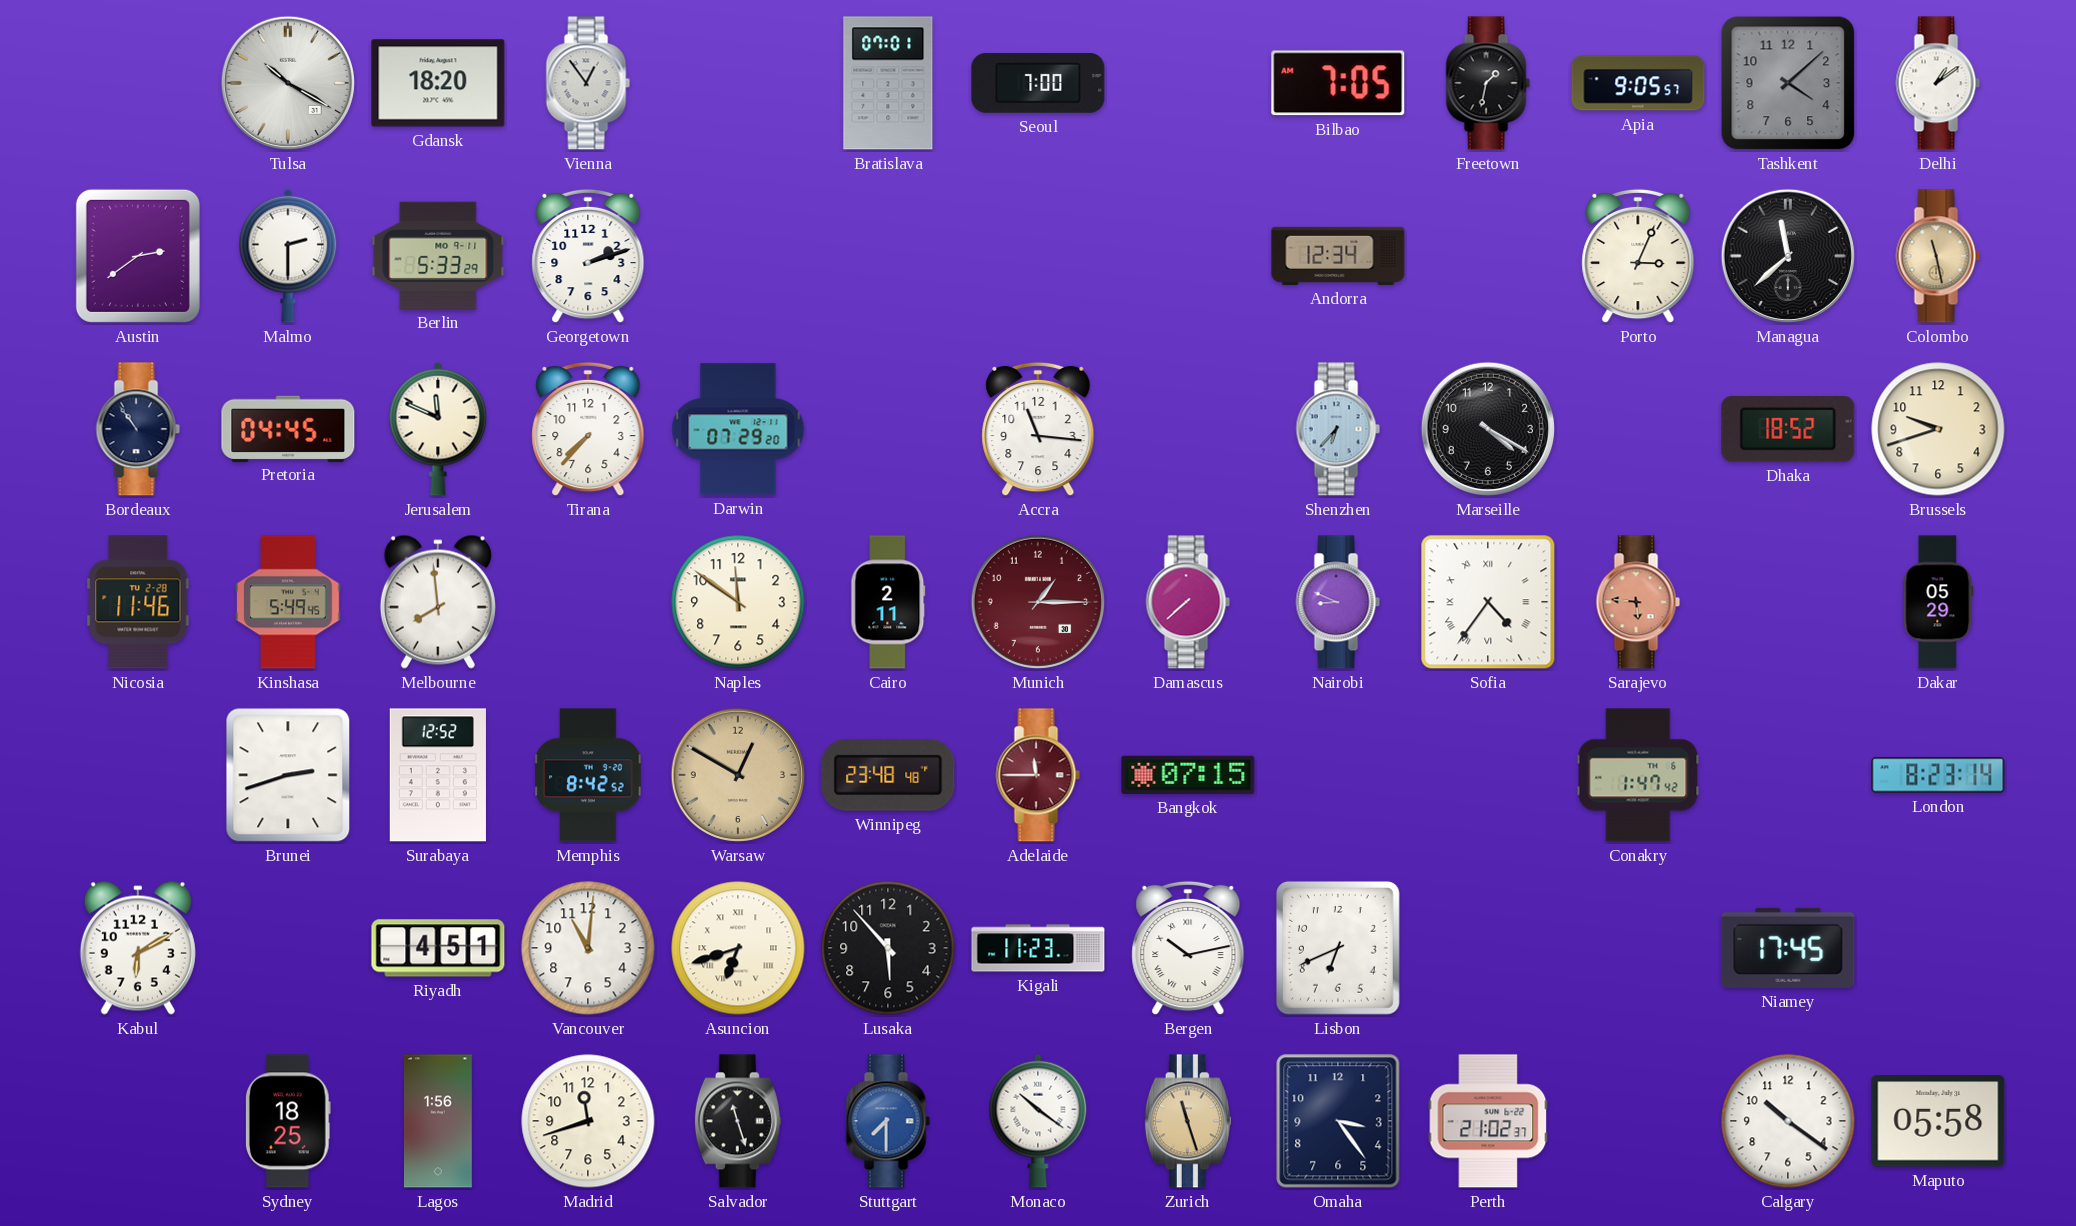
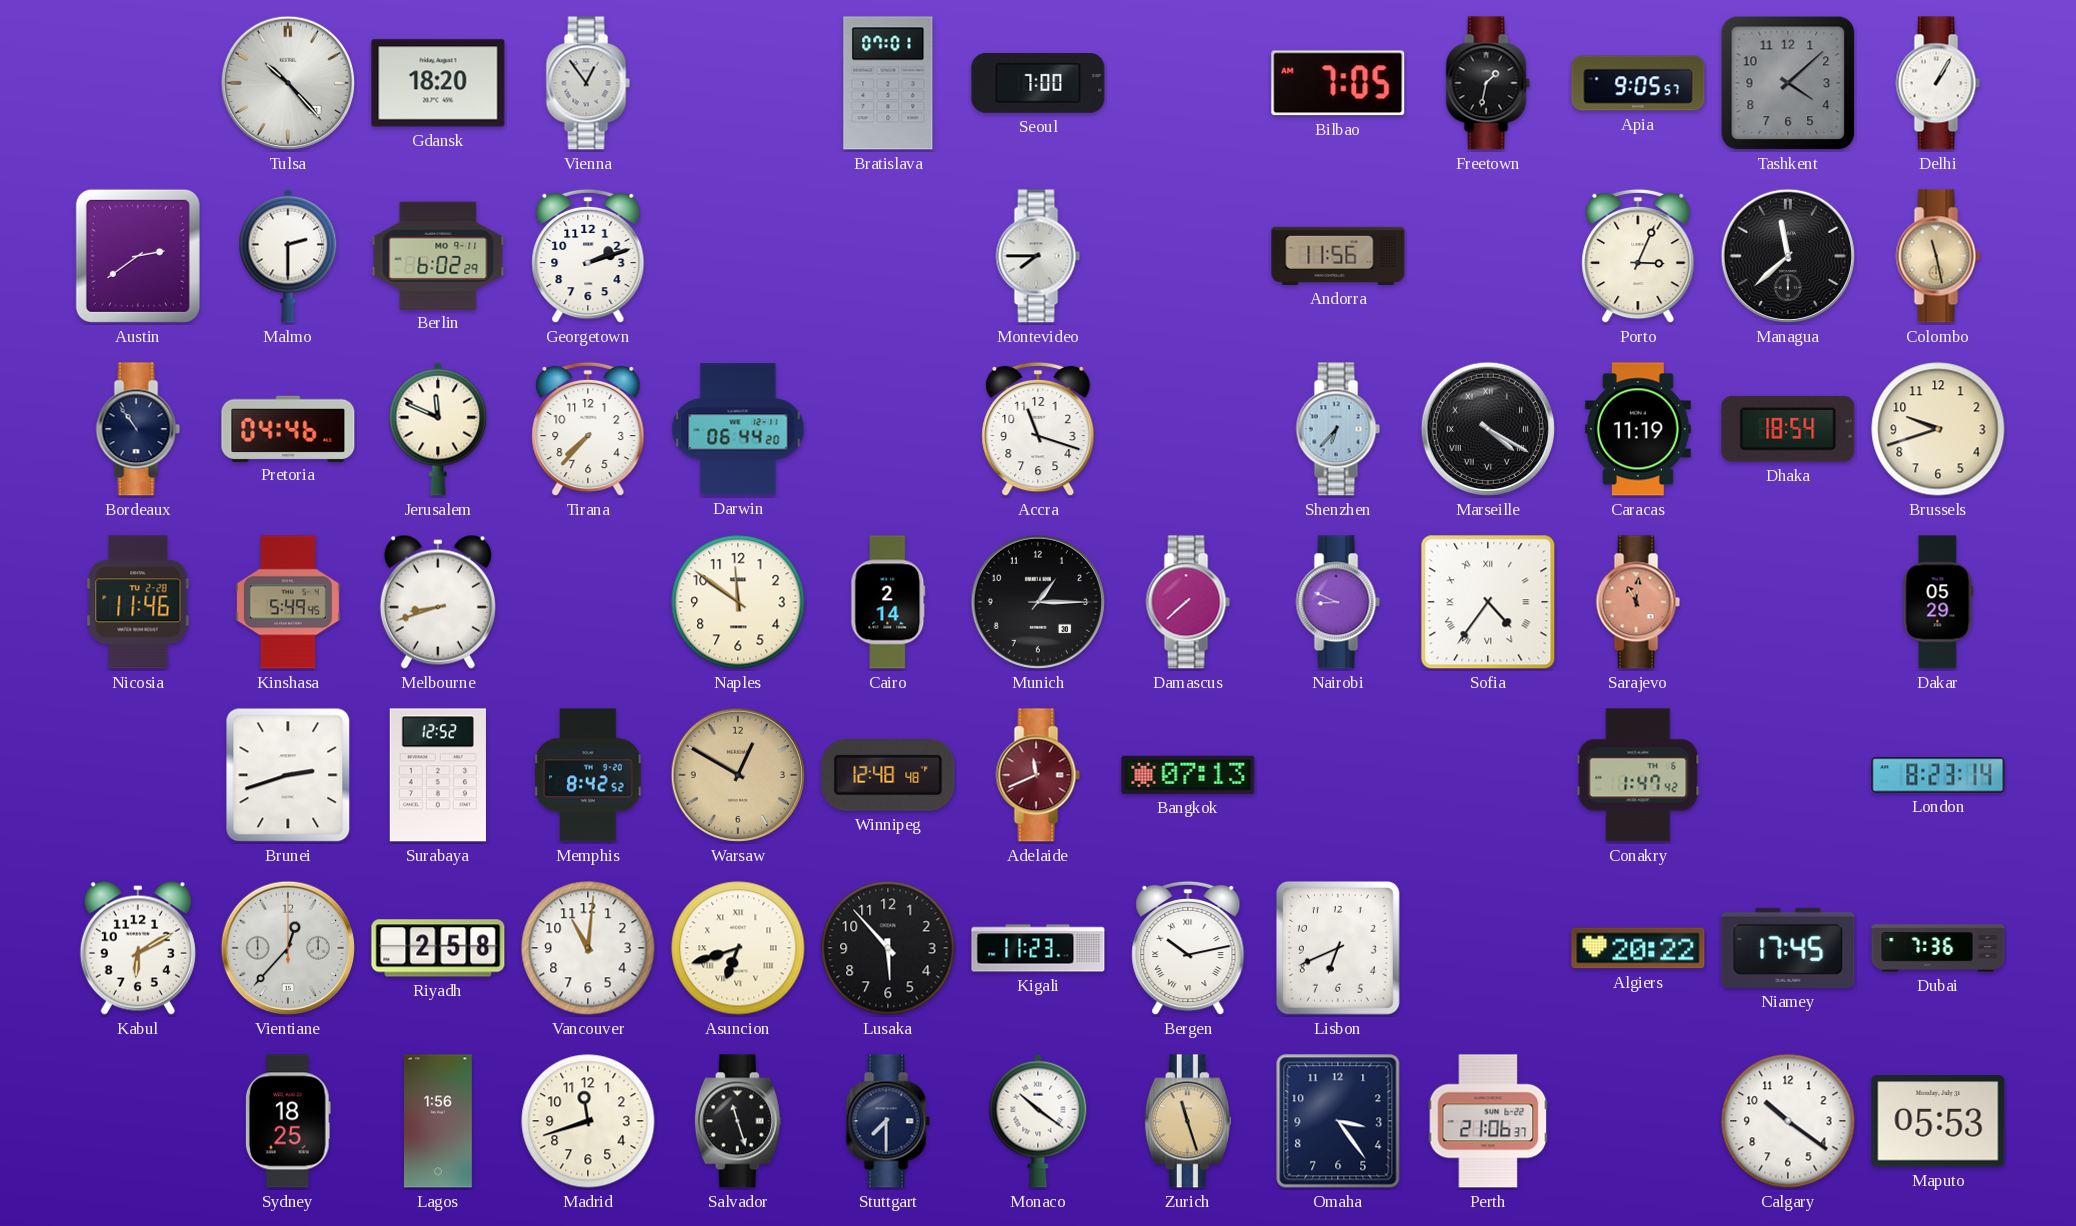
Tulsa: 10:20 -> 10:23 (288, 83)
Delhi: 1:09 -> 1:05 (1938, 83)
Berlin: 5:33 -> 6:02 (438, 255)
Montevideo: none -> 7:45 (1038, 256)
Andorra: 12:34 -> 11:56 (1338, 256)
Pretoria: 04:45 -> 04:46 (288, 428)
Darwin: 07:29 -> 06:44 (738, 429)
Accra: 11:16 -> 11:18 (1038, 429)
Marseille numerals: Arabic -> Roman (1488, 429)
Caracas: none -> 11:19 (1638, 429)
Dhaka: 18:52 -> 18:54 (1788, 429)
Melbourne: 7:59 -> 8:42 (438, 602)
Cairo: 2:11 -> 2:14 (888, 602)
Munich dial: burgundy -> black (1038, 602)
Sarajevo: 5:46 -> 11:01 (1638, 602)
Winnipeg: 23:48 -> 12:48 (888, 776)
Adelaide: 11:45 -> 11:41 (1038, 775)
Bangkok: 07:15 -> 07:13 (1188, 775)
Vientiane: none -> 12:37 (288, 948)
Riyadh: 4:51 -> 2:58 (438, 948)
Algiers: none -> 20:22 (1638, 948)
Dubai: none -> 7:36 (1938, 948)
Stuttgart dial: blue -> navy (888, 1121)
Perth: 21:02 -> 21:06 (1488, 1121)
Maputo: 05:58 -> 05:53 (1938, 1121)
